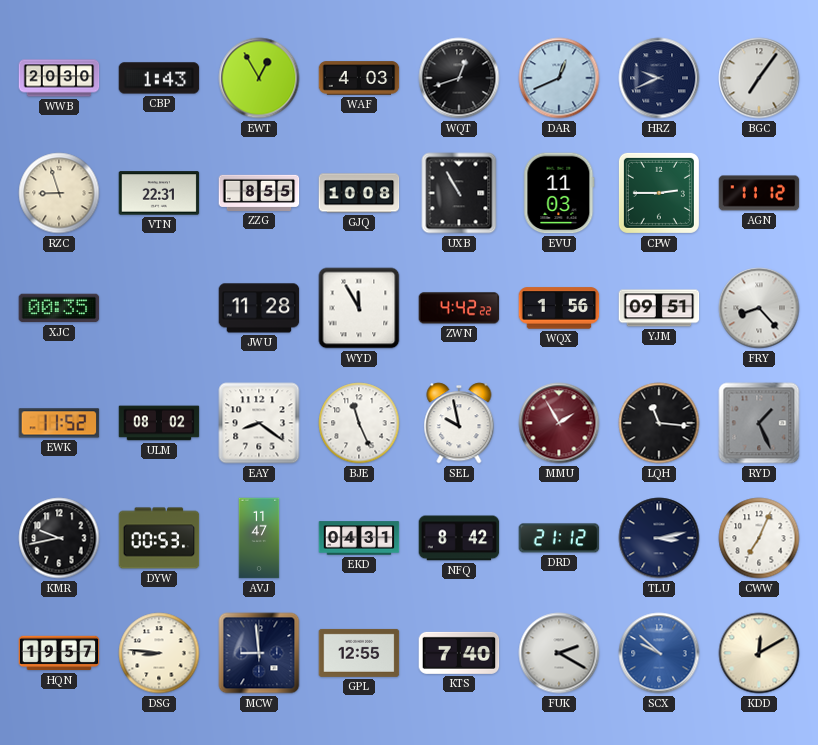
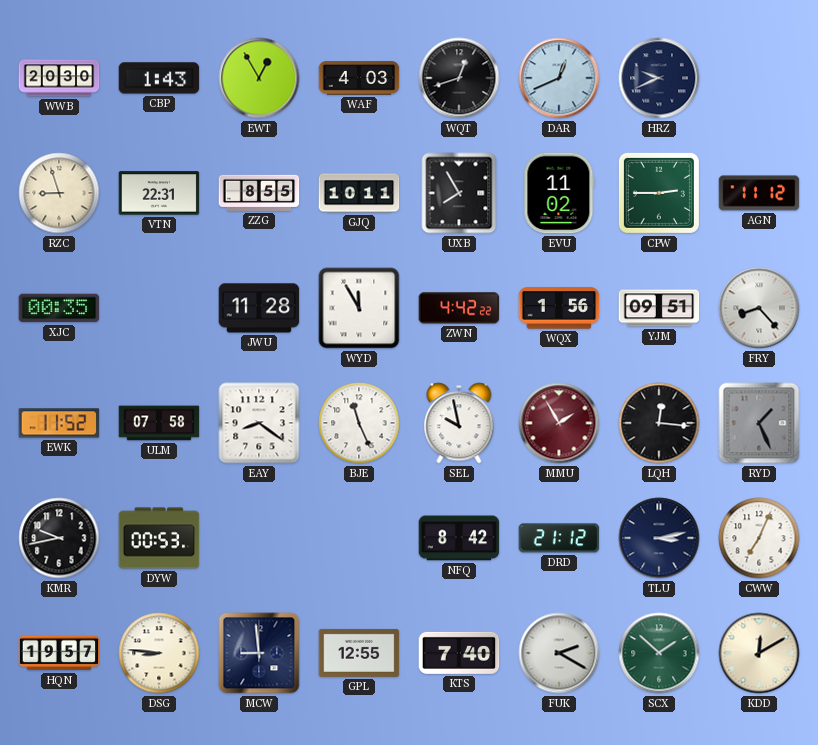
BGC: 7:06 -> none (759, 78)
GJQ: 10:08 -> 10:11 (359, 193)
UXB: 10:55 -> 7:55 (459, 193)
EVU: 11:03 -> 11:02 (559, 193)
ULM: 08:02 -> 07:58 (159, 423)
LQH: 11:16 -> 12:16 (659, 423)
AVJ: 11:47 -> none (259, 538)
EKD: 04:31 -> none (359, 538)
SCX: 9:52 -> 1:52 (659, 653)
SCX dial: blue -> green (659, 653)
